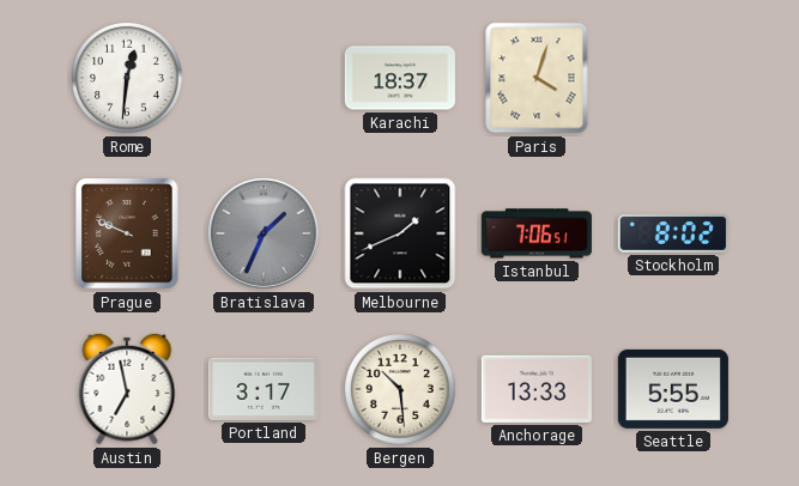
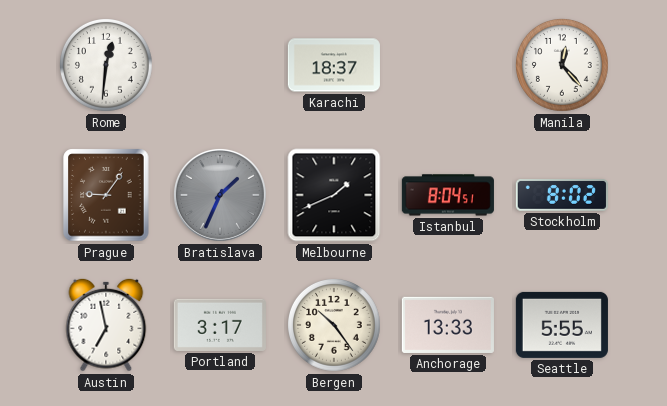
Paris: 4:03 -> none (537, 78)
Manila: none -> 12:23 (563, 66)
Prague: 9:49 -> 9:06 (106, 195)
Istanbul: 7:06 -> 8:04 (448, 195)
Bergen: 10:29 -> 10:24 (335, 326)
